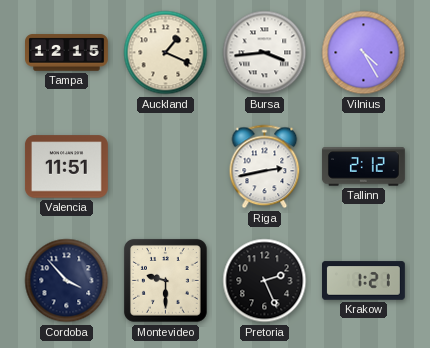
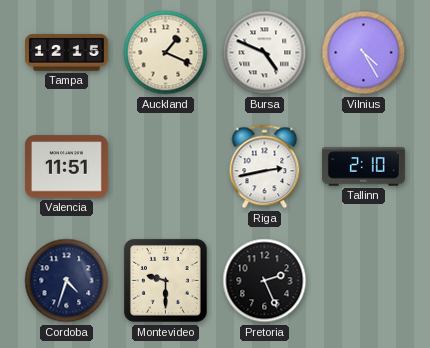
Bursa: 3:44 -> 4:49 (265, 53)
Tallinn: 2:12 -> 2:10 (363, 167)
Cordoba: 3:53 -> 4:33 (67, 281)
Krakow: 1:21 -> none (364, 281)
